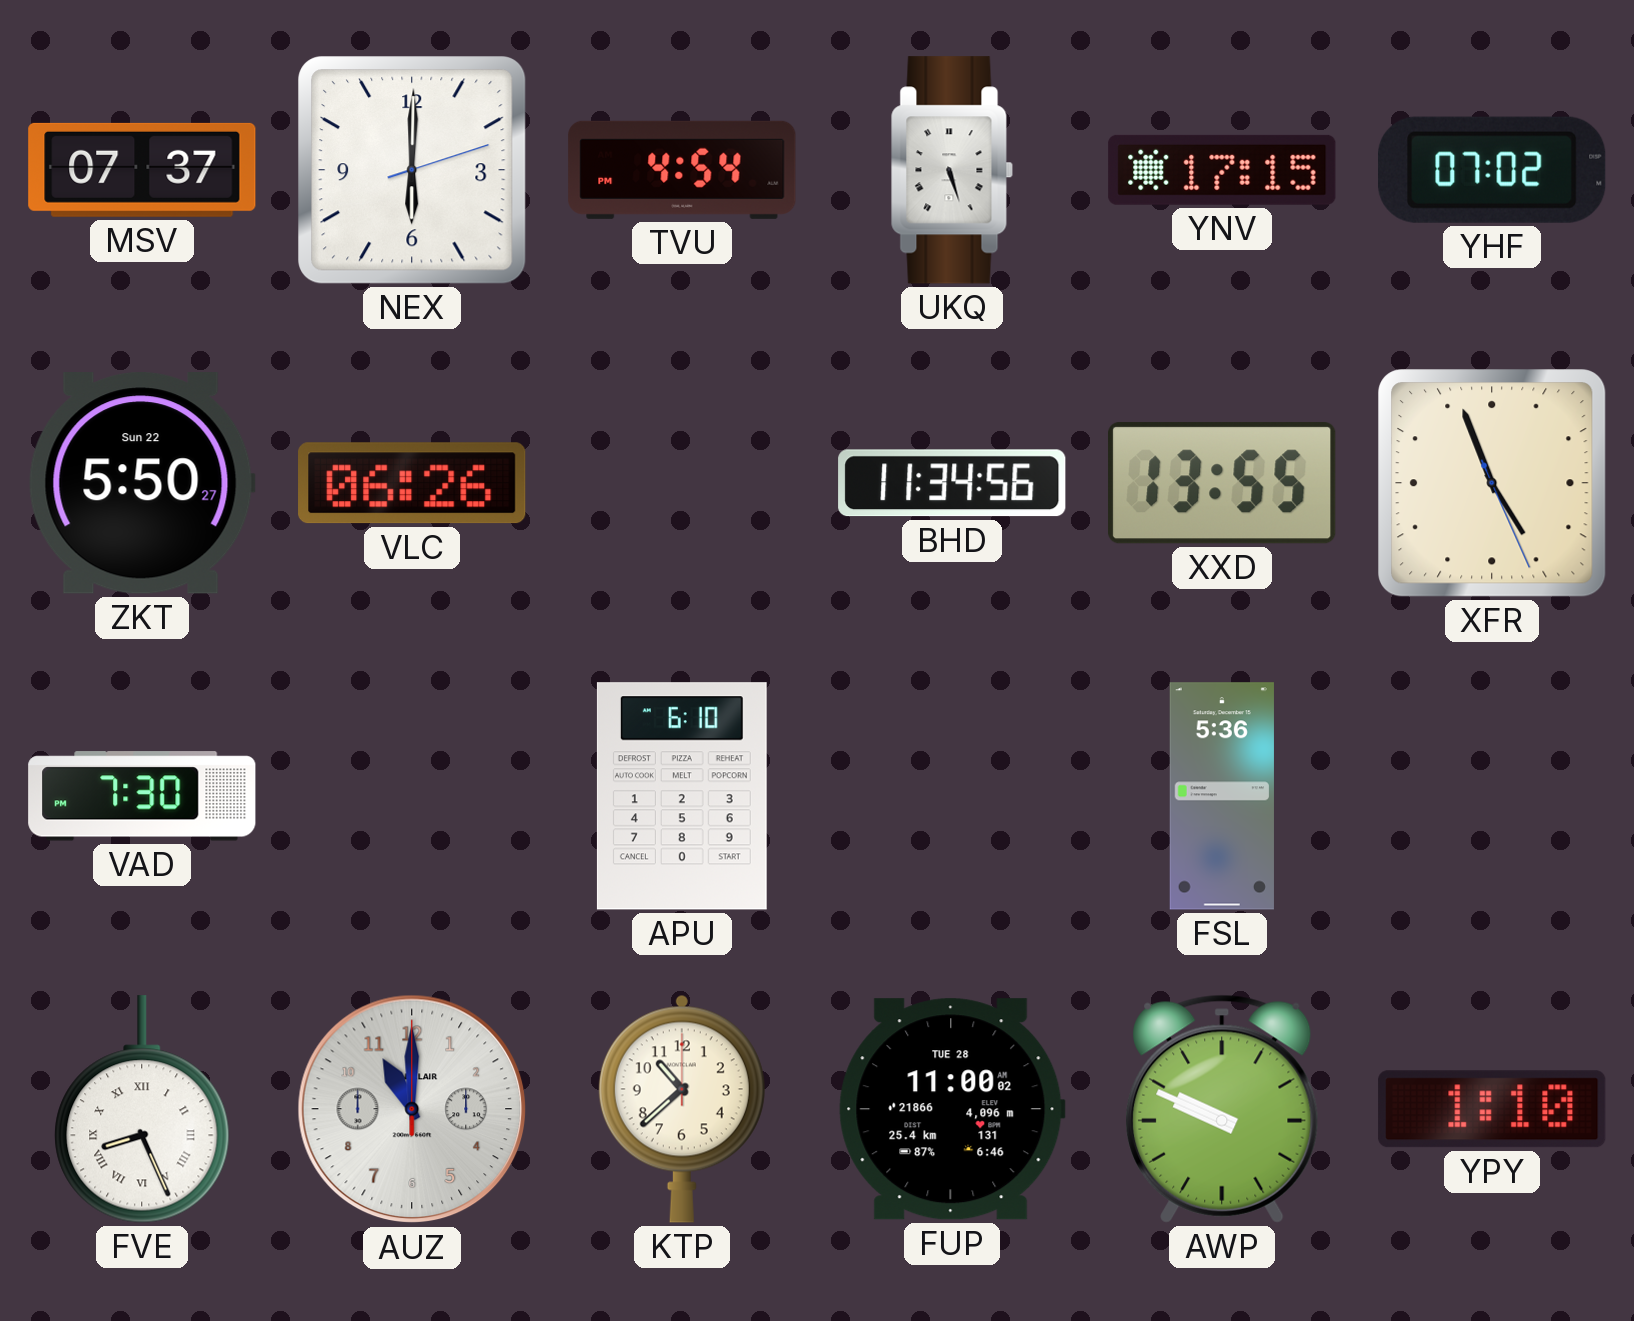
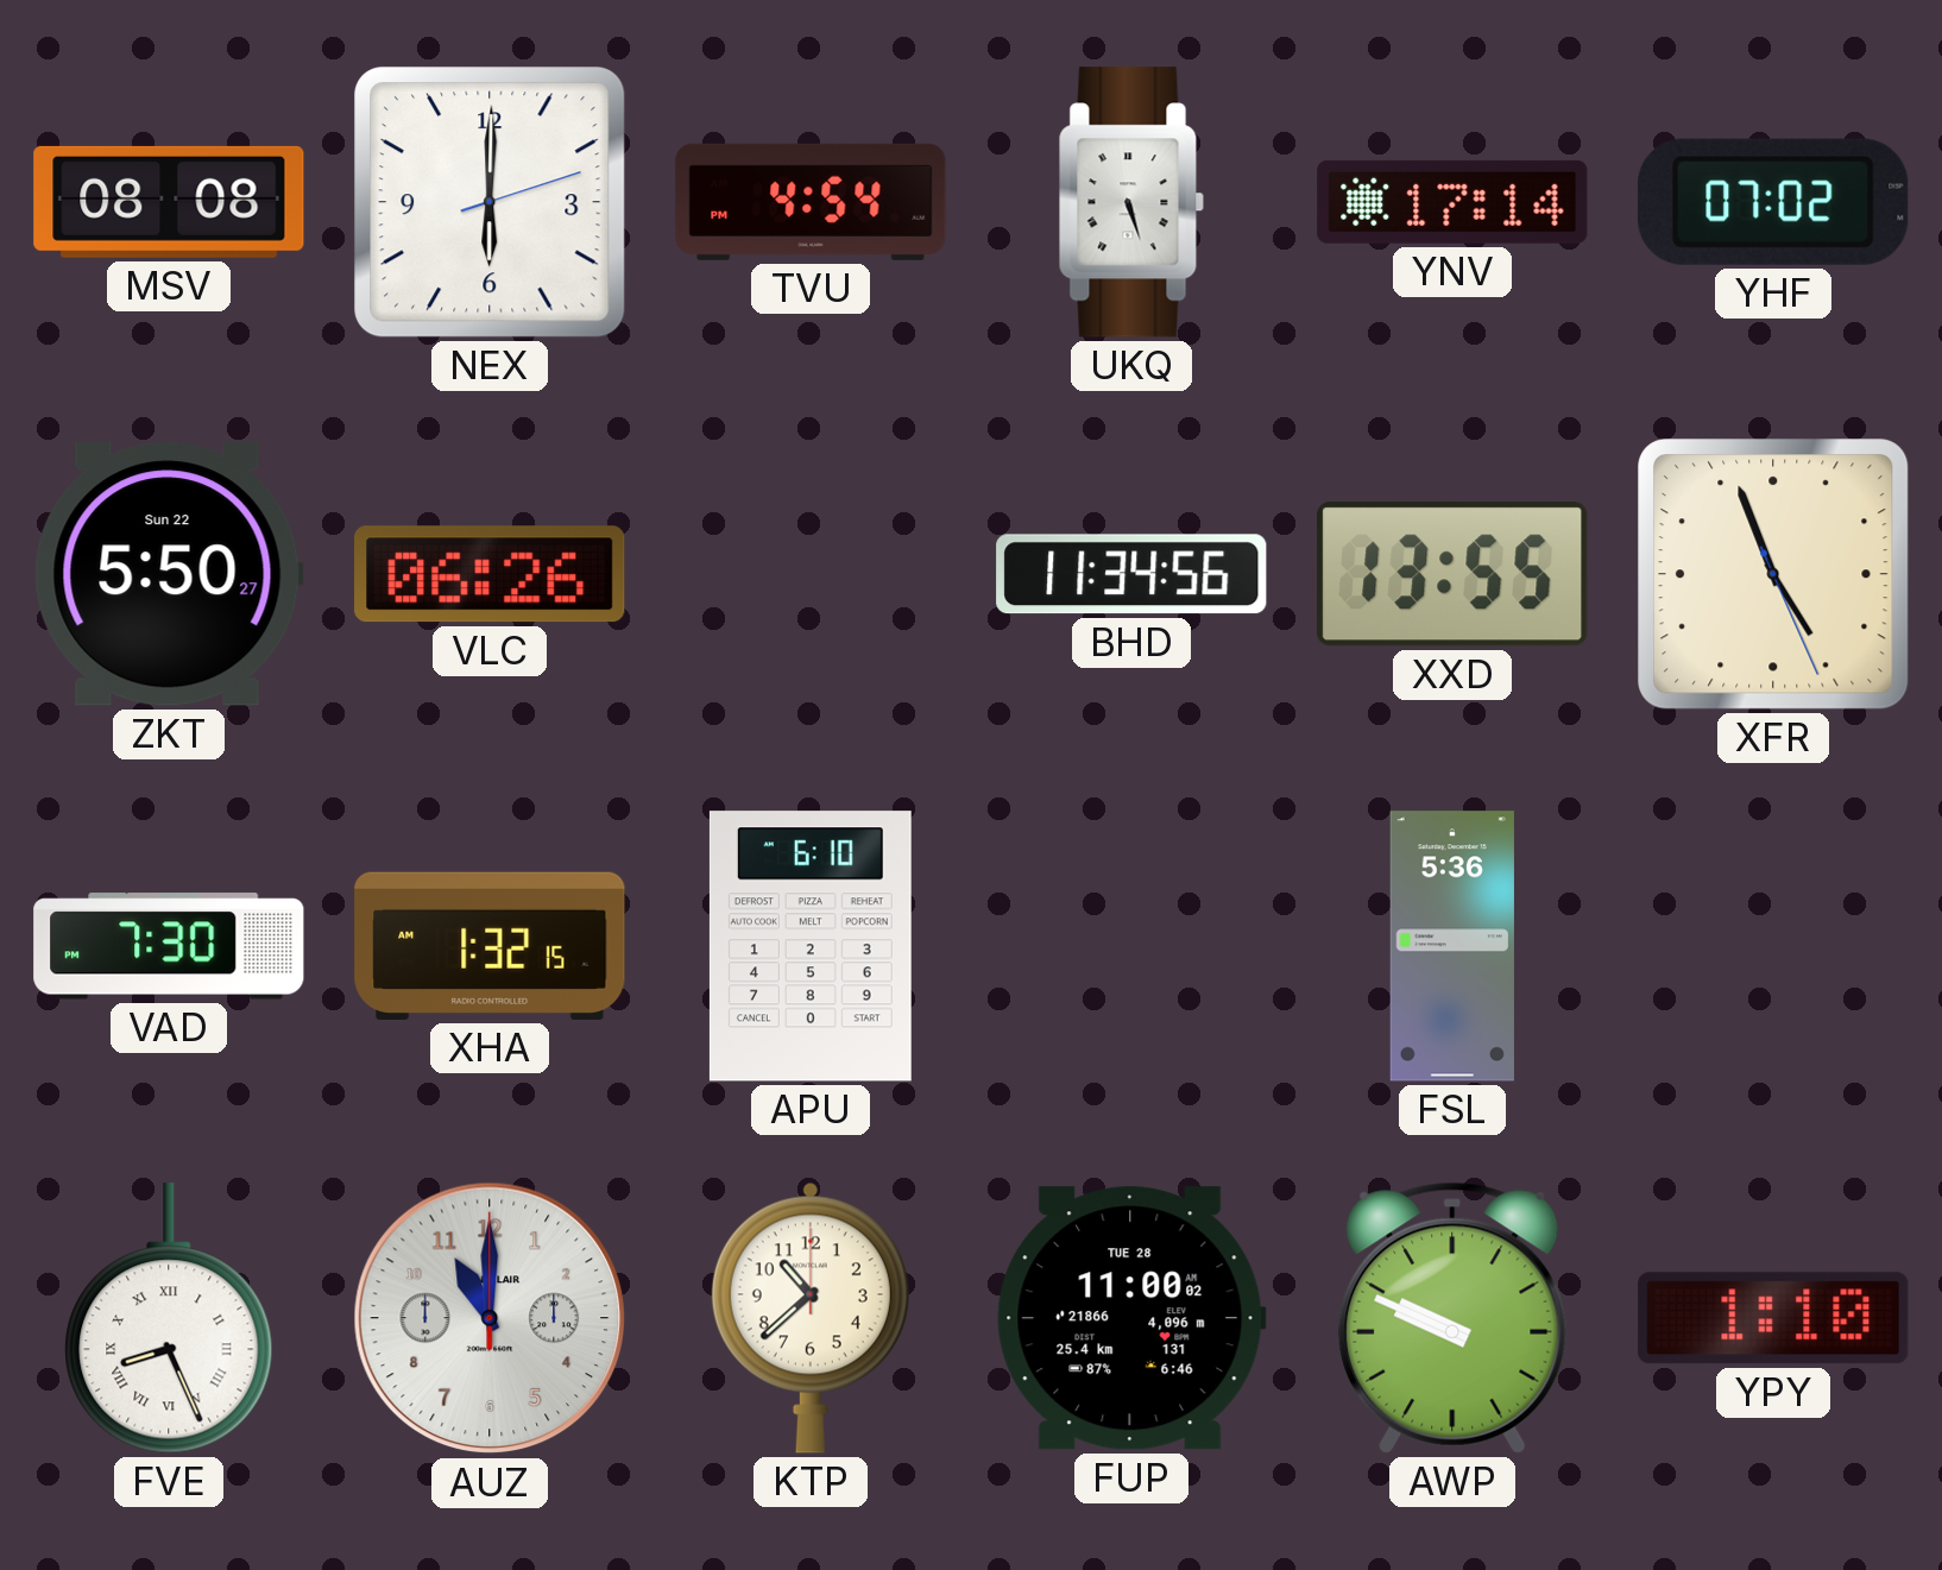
MSV: 07:37 -> 08:08 (169, 202)
YNV: 17:15 -> 17:14 (1452, 202)
XHA: none -> 1:32 (490, 946)
